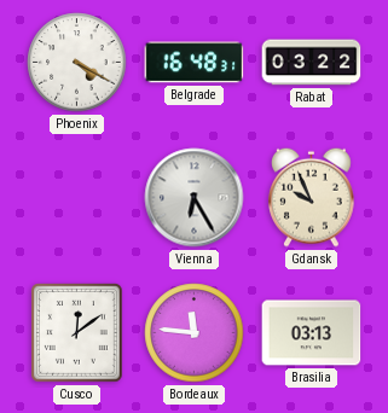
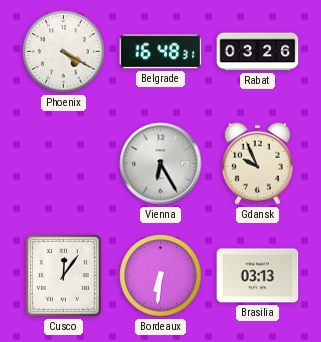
Rabat: 03:22 -> 03:26 (258, 52)
Cusco: 12:09 -> 12:06 (64, 276)
Bordeaux: 11:46 -> 6:31 (161, 276)
